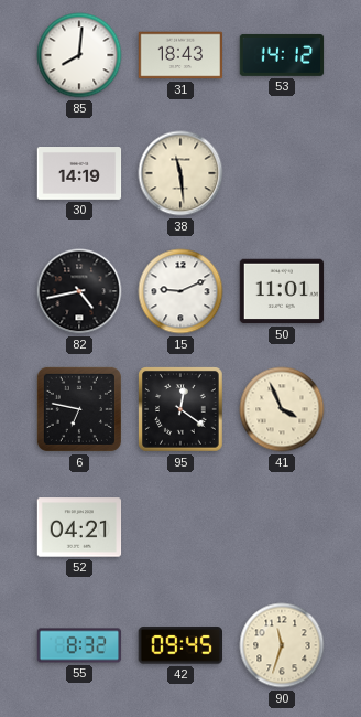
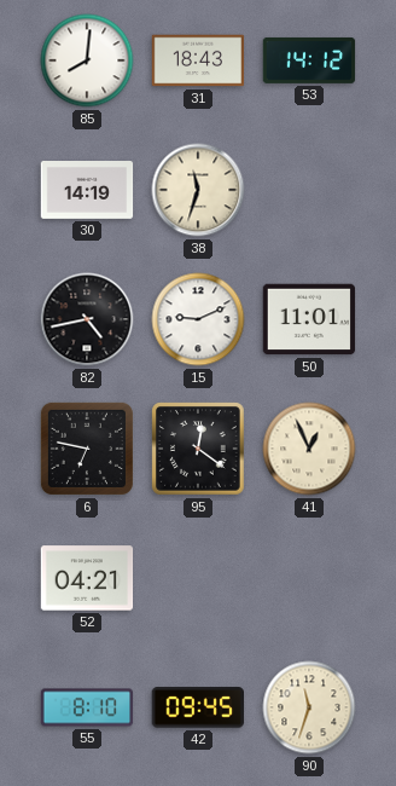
38: 11:29 -> 11:33 (198, 190)
41: 3:56 -> 12:56 (309, 449)
55: 8:32 -> 8:10 (87, 707)
